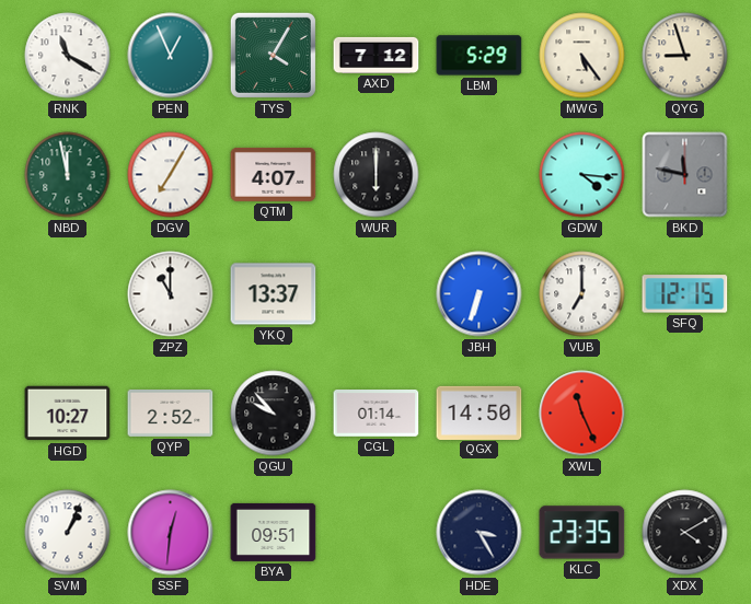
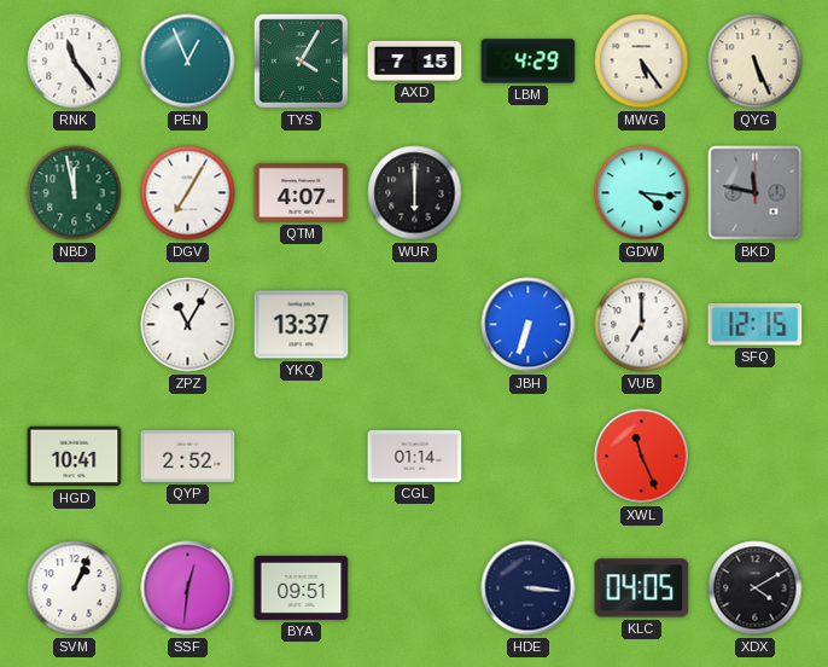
RNK: 11:20 -> 11:24 (75, 62)
AXD: 7:12 -> 7:15 (415, 60)
LBM: 5:29 -> 4:29 (529, 62)
QYG: 8:57 -> 5:26 (756, 62)
ZPZ: 11:00 -> 11:05 (188, 325)
HGD: 10:27 -> 10:41 (75, 457)
QGU: 9:53 -> none (274, 414)
QGX: 14:50 -> none (480, 413)
HDE: 3:25 -> 3:16 (529, 588)
KLC: 23:35 -> 04:05 (642, 588)
